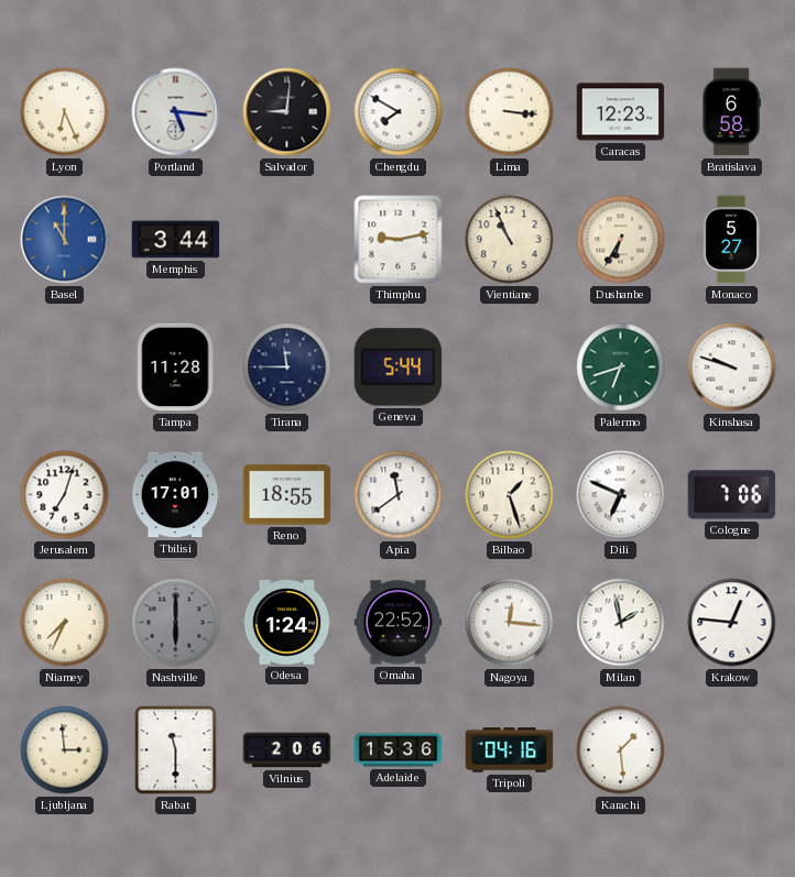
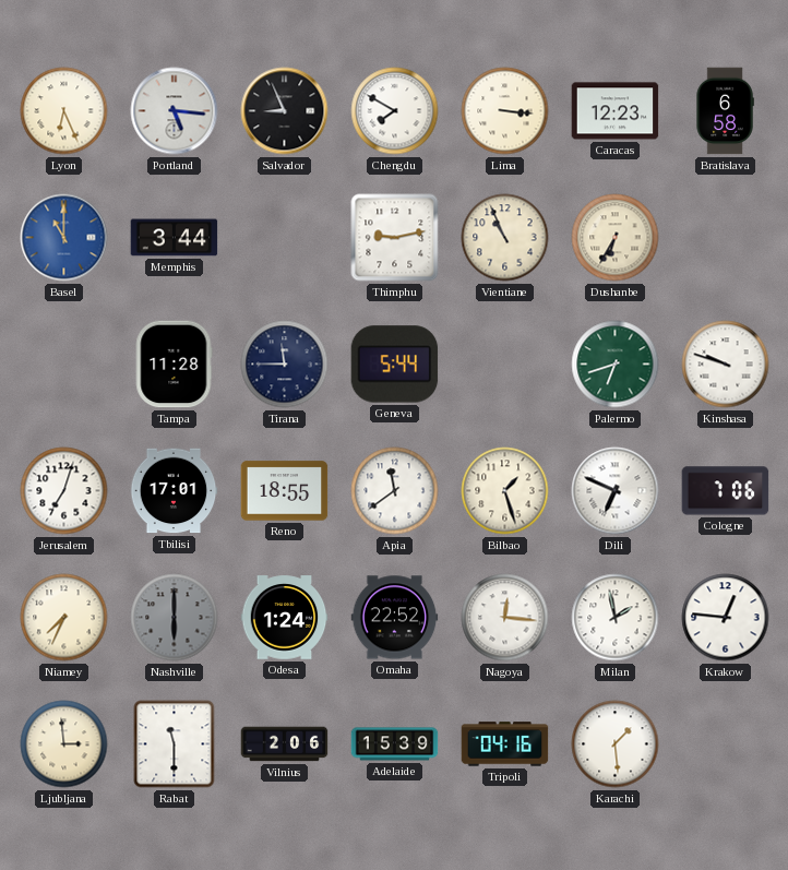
Salvador: 9:01 -> 8:56 (285, 111)
Monaco: 5:27 -> none (731, 240)
Adelaide: 15:36 -> 15:39 (395, 744)
